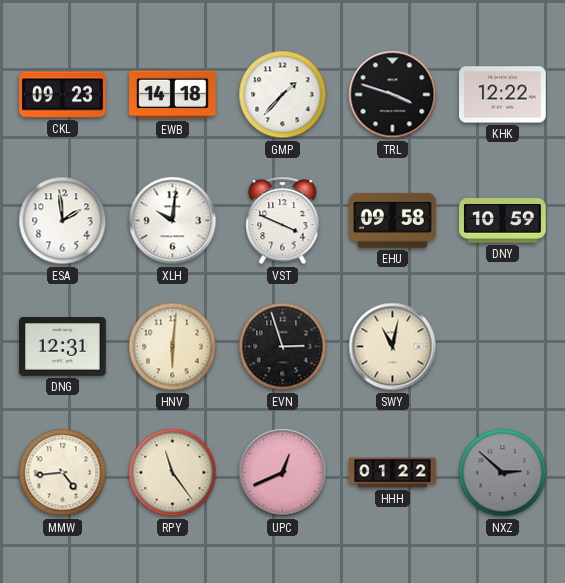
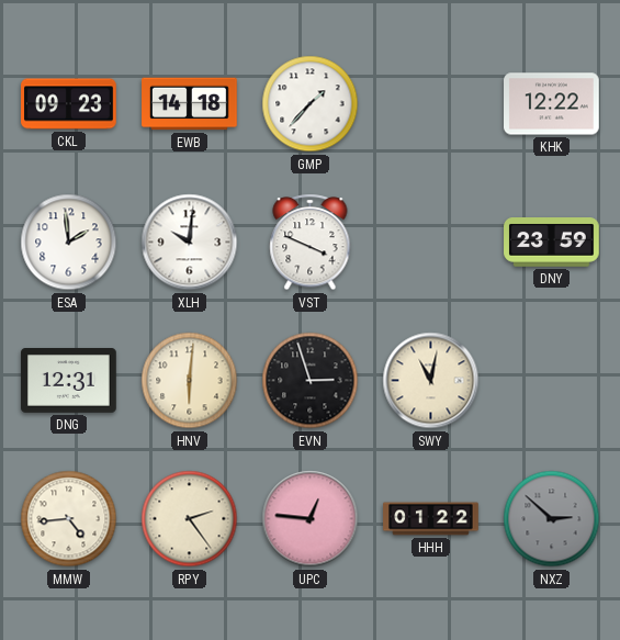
TRL: 3:48 -> none (393, 95)
EHU: 09:58 -> none (393, 220)
DNY: 10:59 -> 23:59 (552, 243)
RPY: 11:24 -> 2:24 (190, 519)
UPC: 12:41 -> 12:46 (311, 519)
